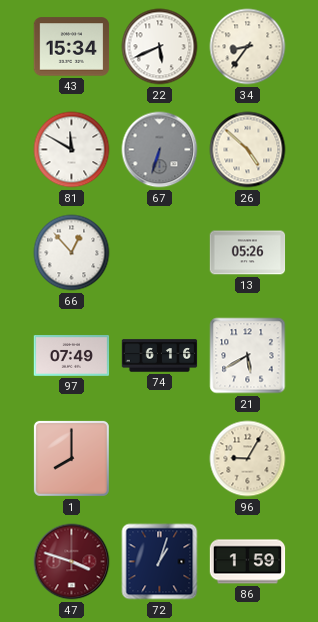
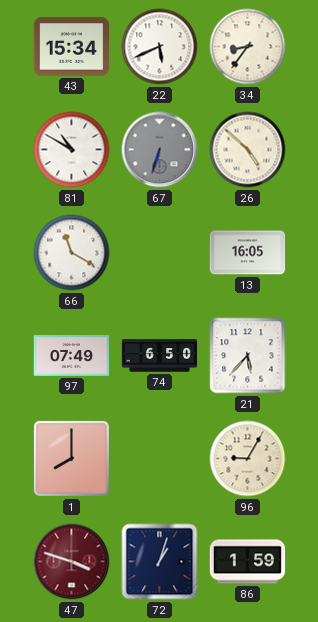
81: 11:50 -> 10:50 (72, 150)
66: 12:53 -> 11:20 (72, 253)
13: 05:26 -> 16:05 (248, 253)
74: 6:16 -> 6:50 (160, 356)
21: 5:40 -> 5:37 (248, 356)
